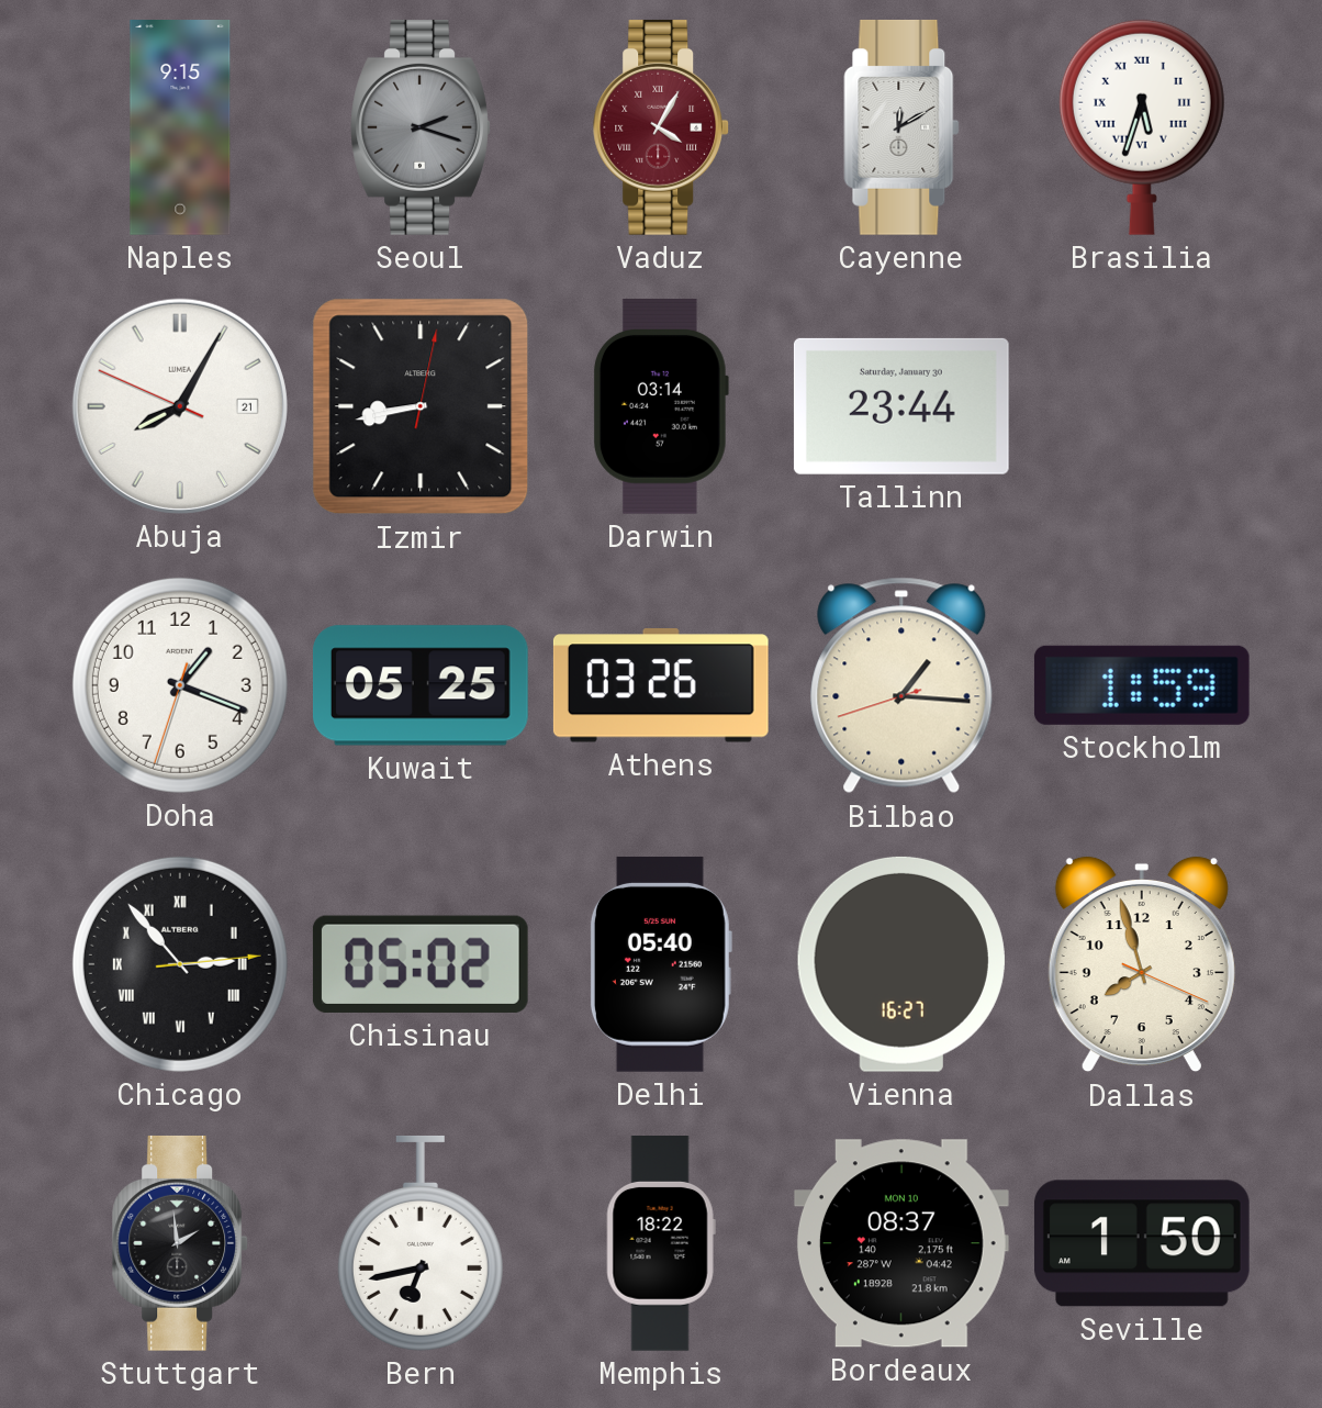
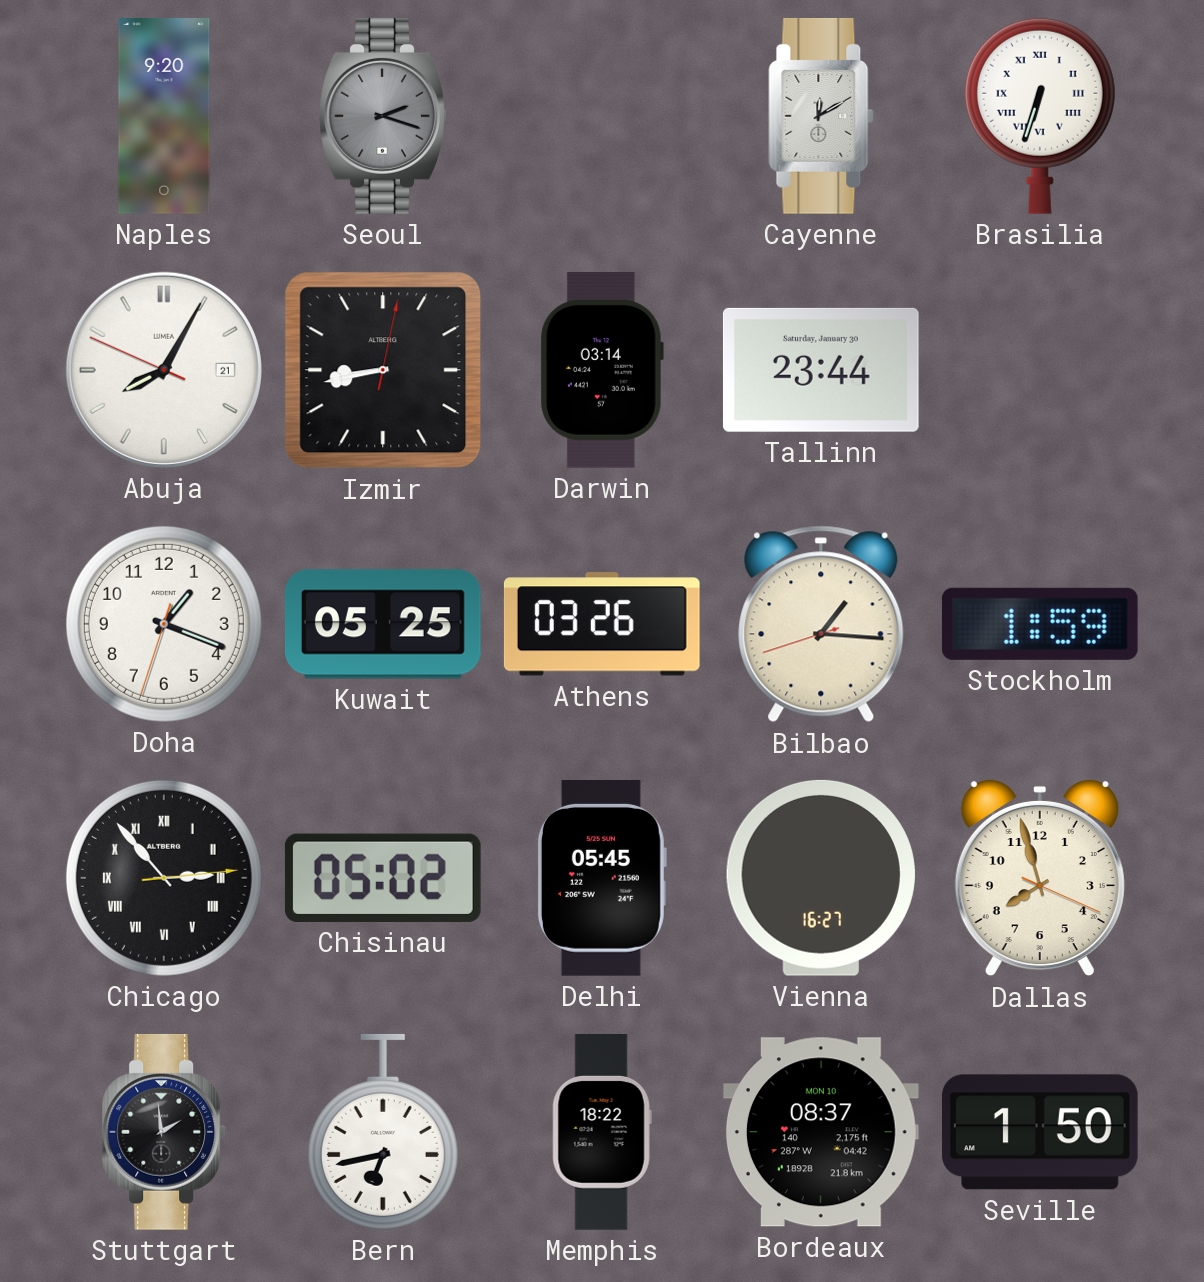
Naples: 9:15 -> 9:20 (164, 117)
Vaduz: 4:05 -> none (662, 127)
Brasilia: 5:33 -> 6:33 (1040, 116)
Delhi: 05:40 -> 05:45 (601, 878)
